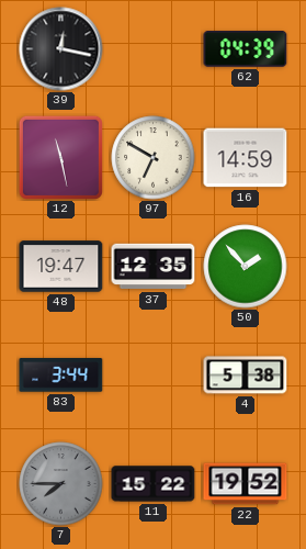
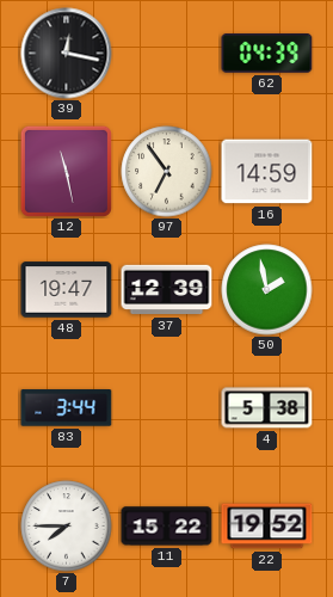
97: 6:50 -> 6:54 (167, 172)
37: 12:35 -> 12:39 (167, 290)
50: 1:53 -> 1:58 (267, 290)
7 dial: grey -> white (67, 527)
